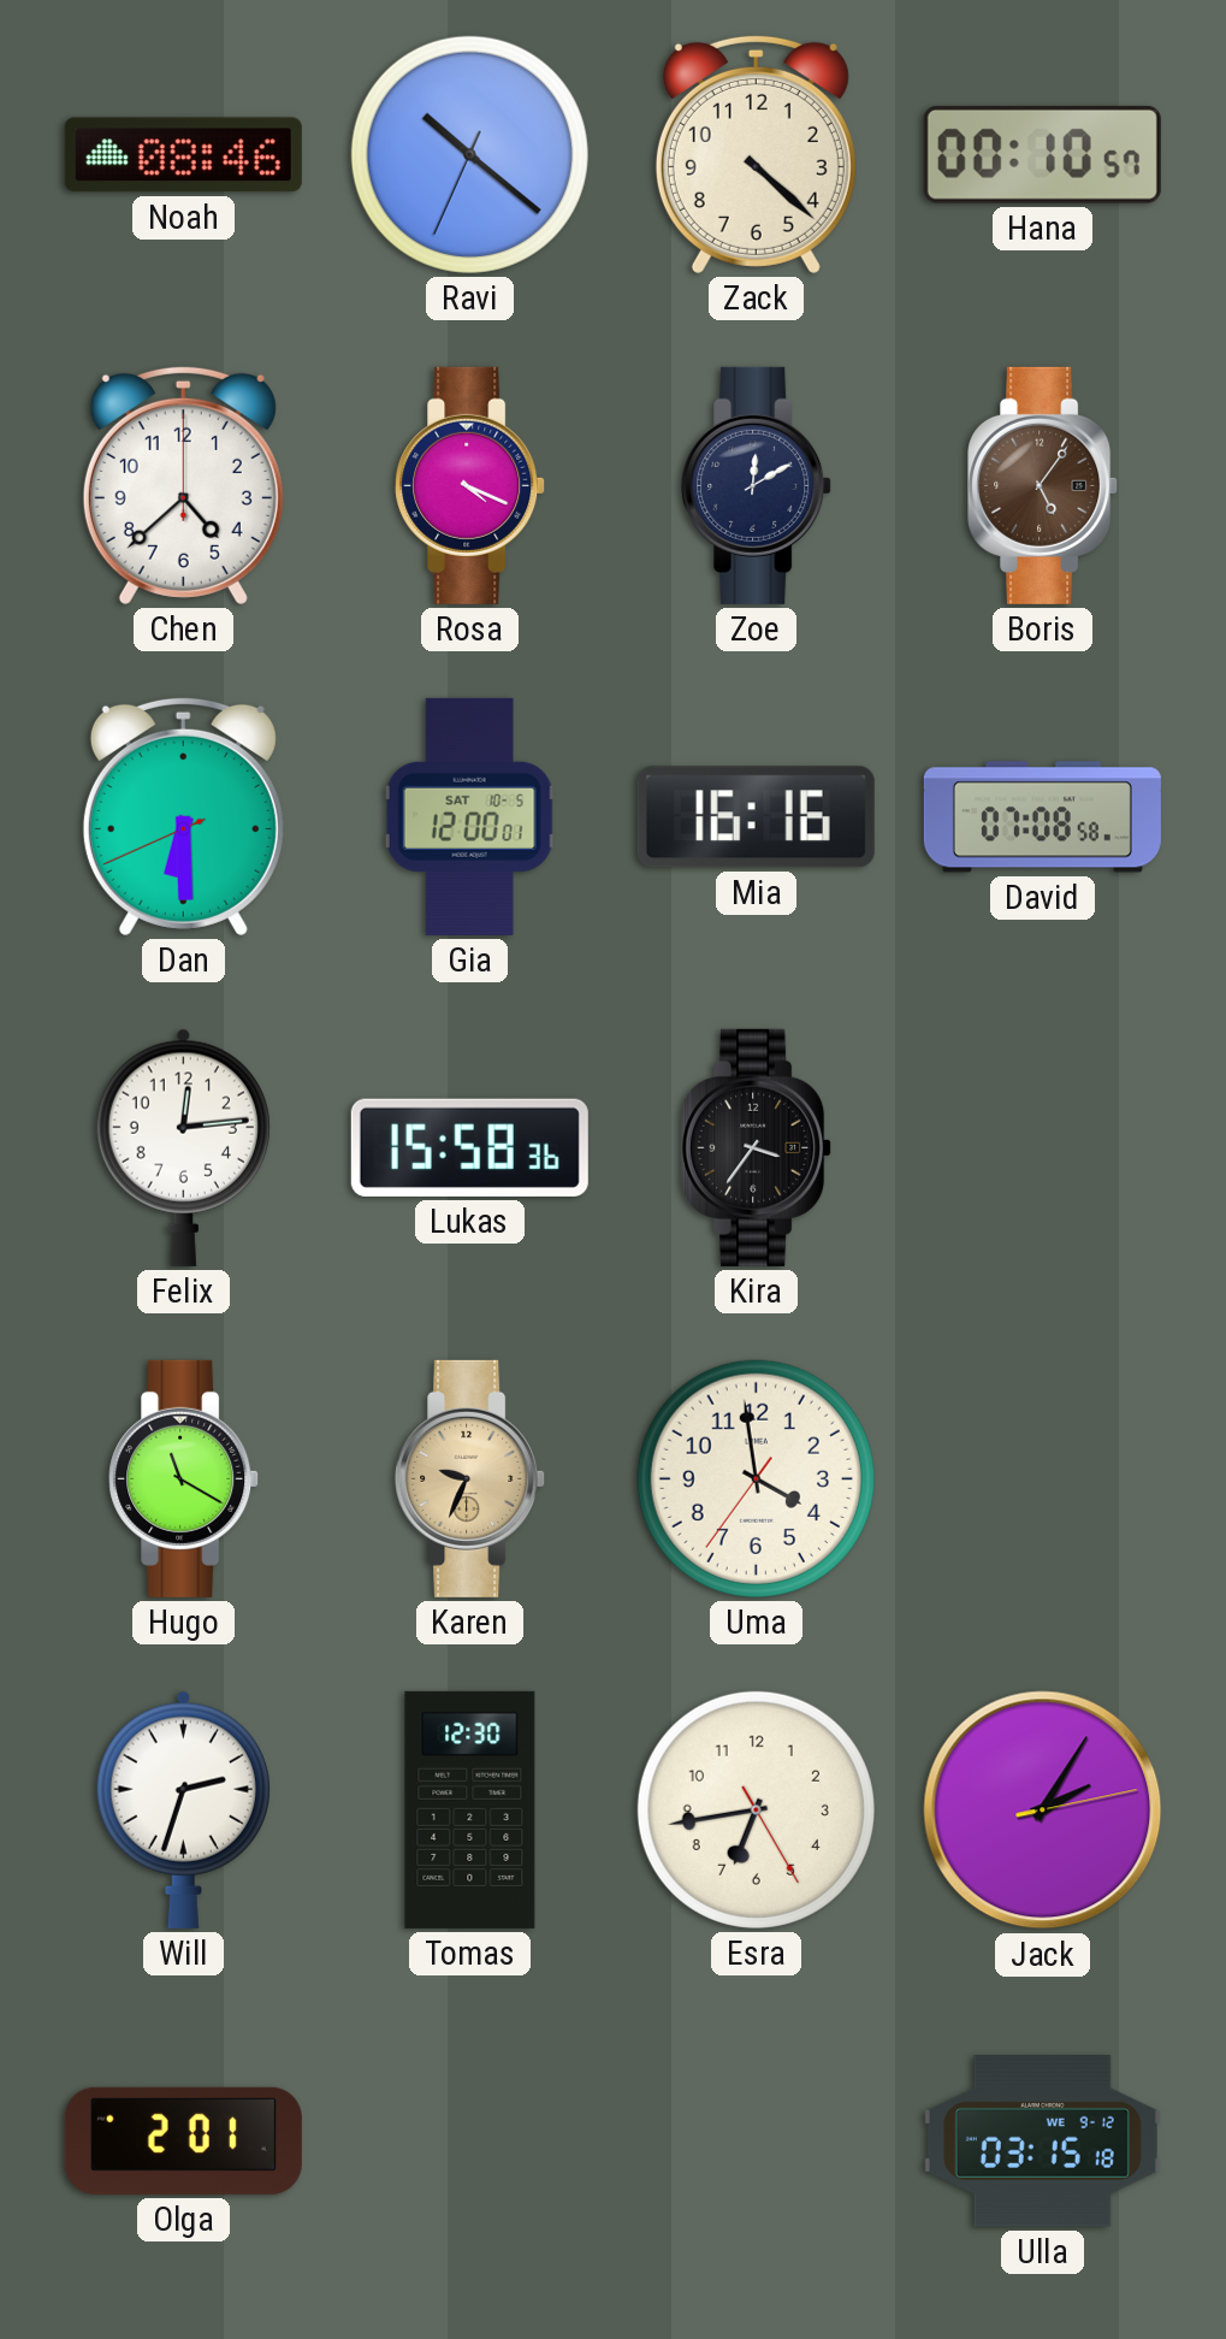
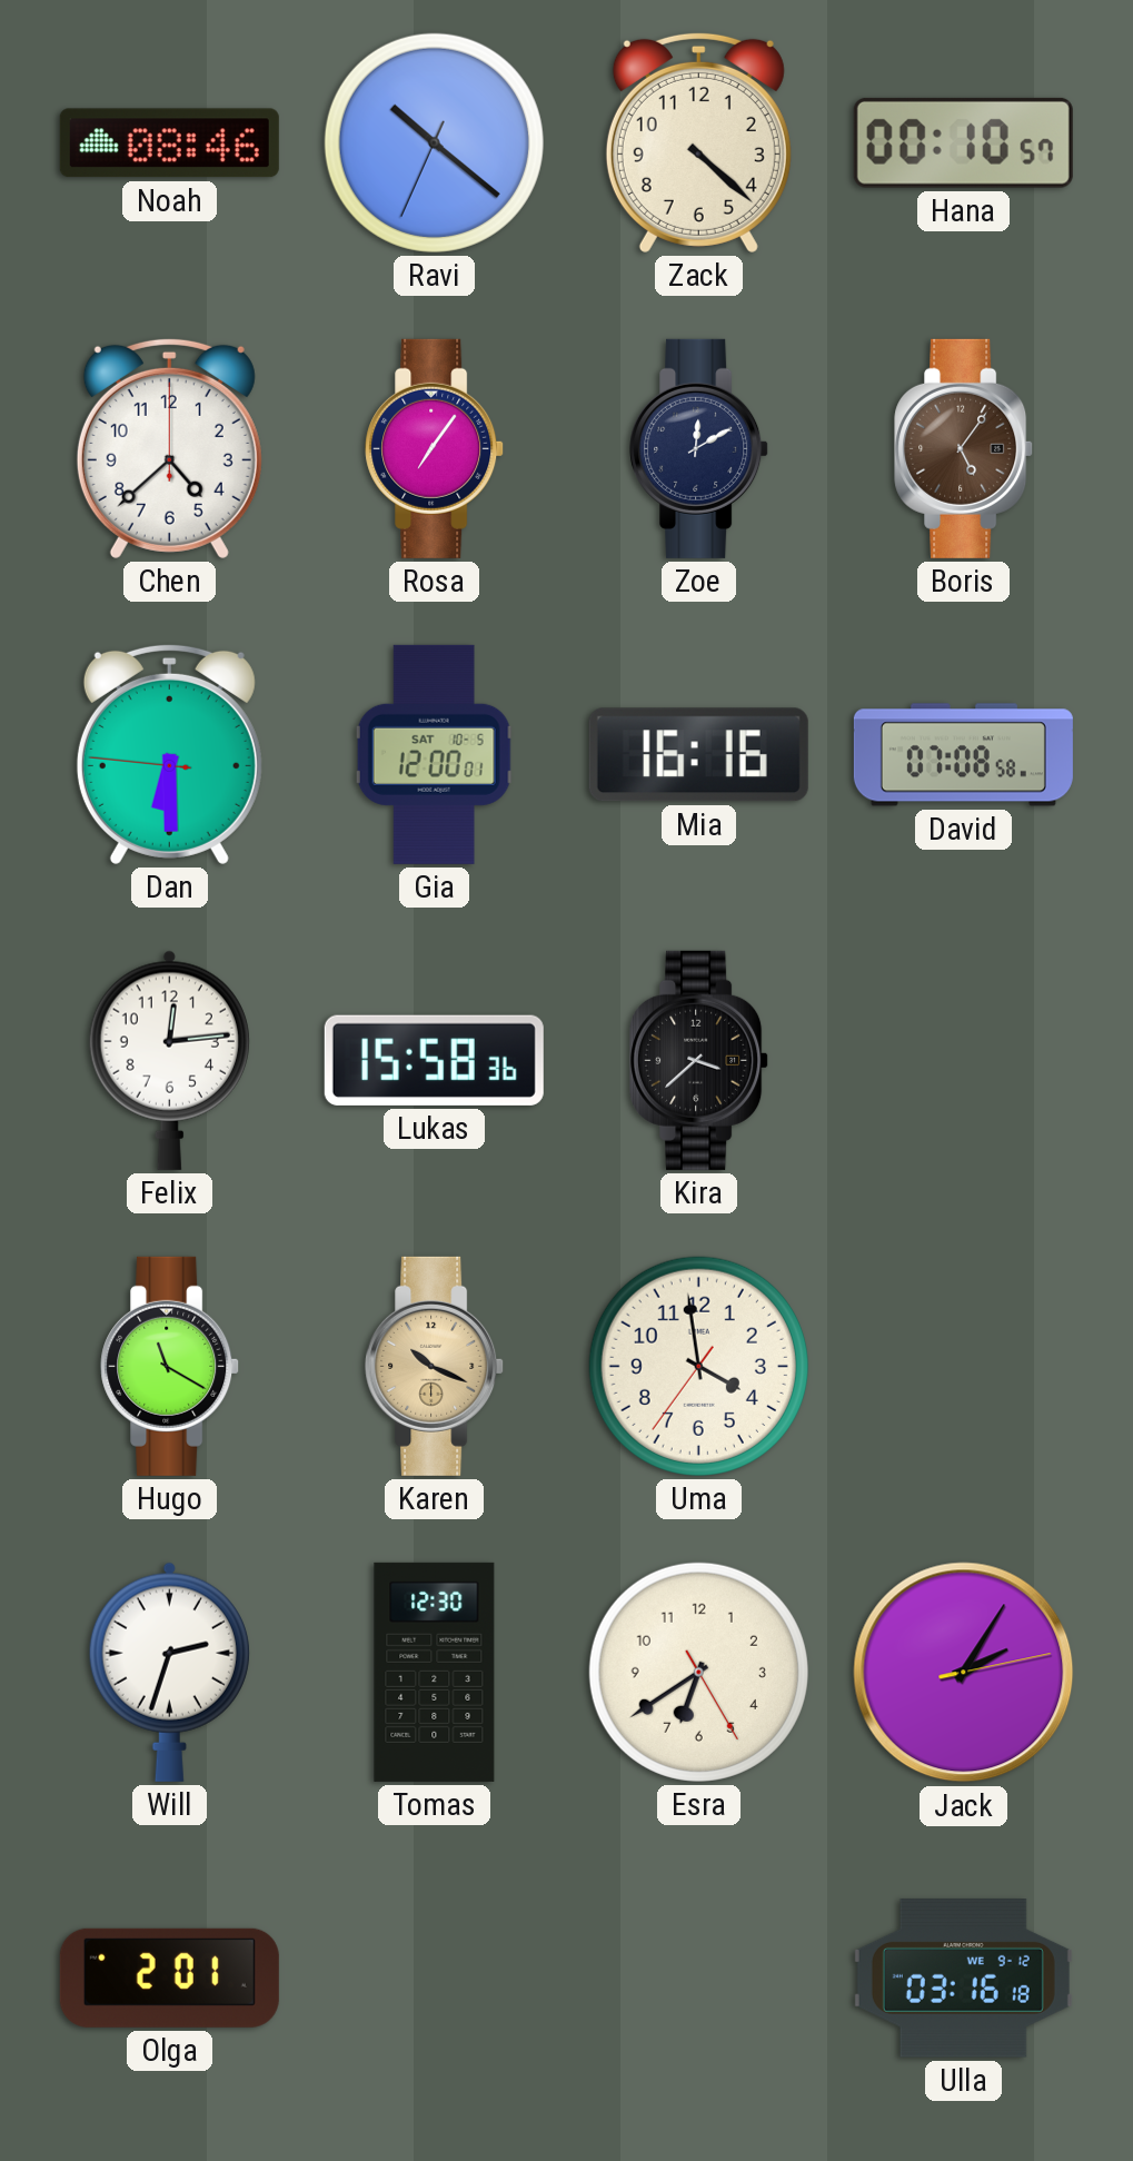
Rosa: 4:19 -> 7:06 (435, 448)
Dan: 6:29:41 -> 6:29:46 (169, 754)
Kira: 3:36 -> 3:38 (699, 1060)
Karen: 9:34 -> 10:19 (435, 1366)
Esra: 6:43 -> 6:39 (698, 1672)
Ulla: 03:15 -> 03:16 (963, 1979)
